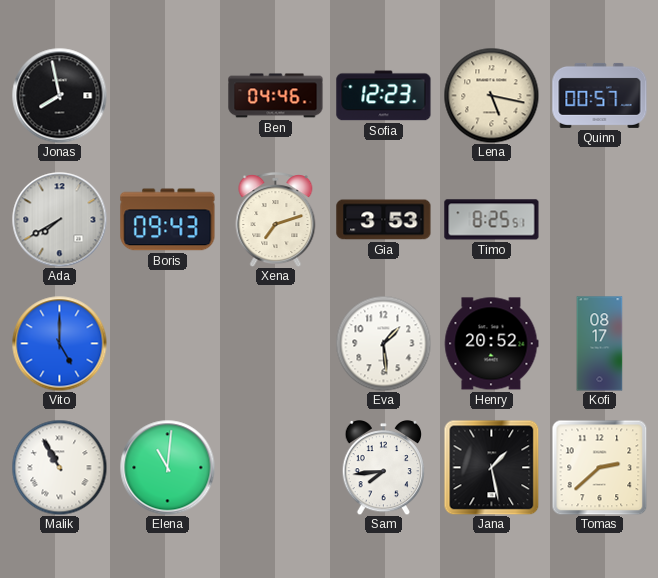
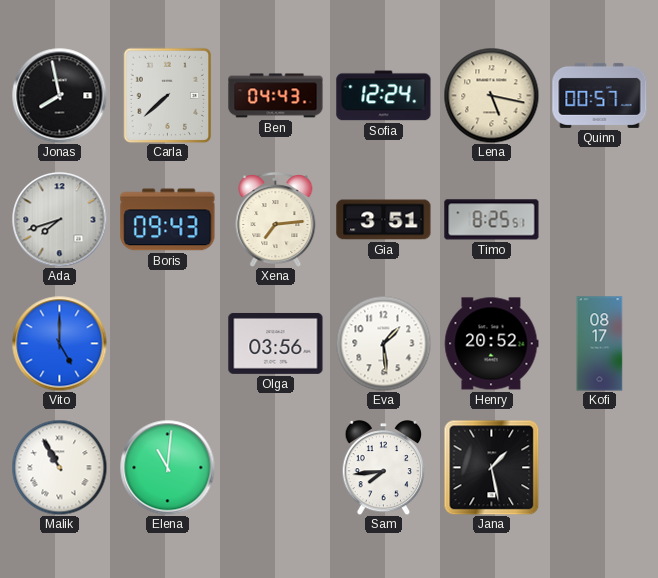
Carla: none -> 7:38 (168, 95)
Ben: 04:46 -> 04:43 (276, 96)
Sofia: 12:23 -> 12:24 (384, 96)
Ada: 7:40 -> 7:42 (59, 219)
Xena: 7:12 -> 7:14 (276, 220)
Gia: 3:53 -> 3:51 (384, 220)
Olga: none -> 03:56 (276, 343)
Tomas: 2:38 -> none (599, 467)
